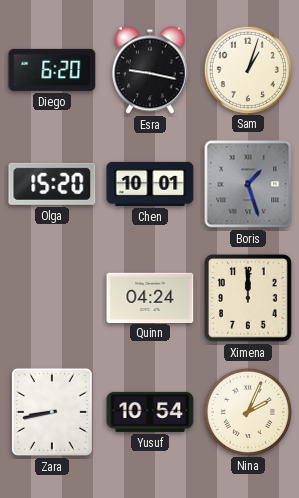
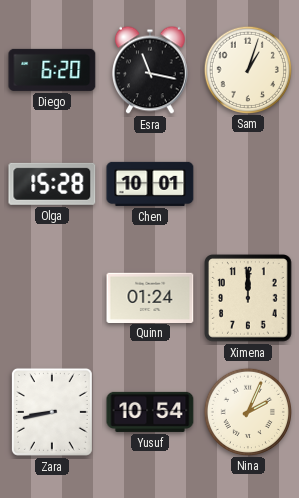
Esra: 9:17 -> 11:17 (151, 70)
Olga: 15:20 -> 15:28 (52, 184)
Boris: 1:27 -> none (248, 184)
Quinn: 04:24 -> 01:24 (150, 297)
